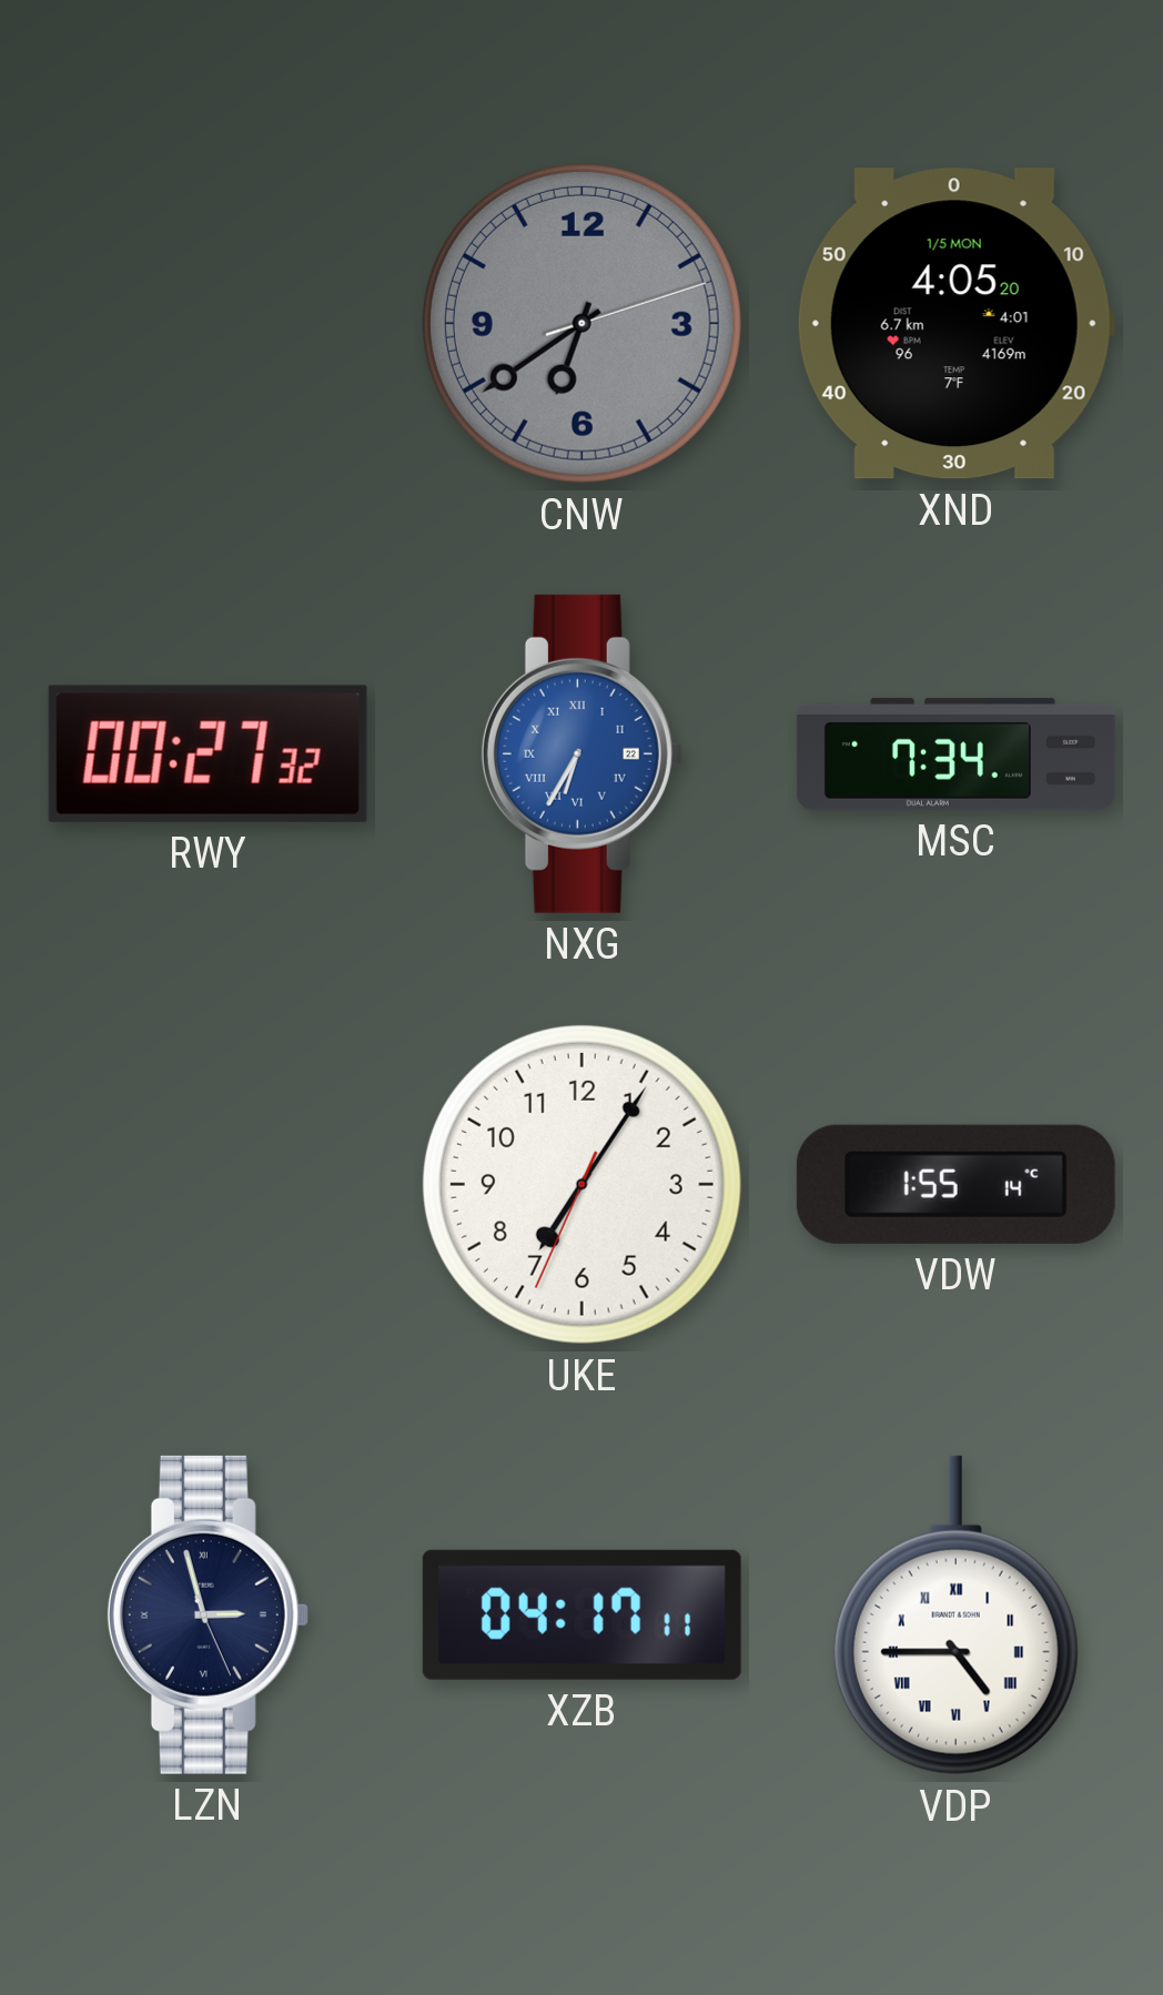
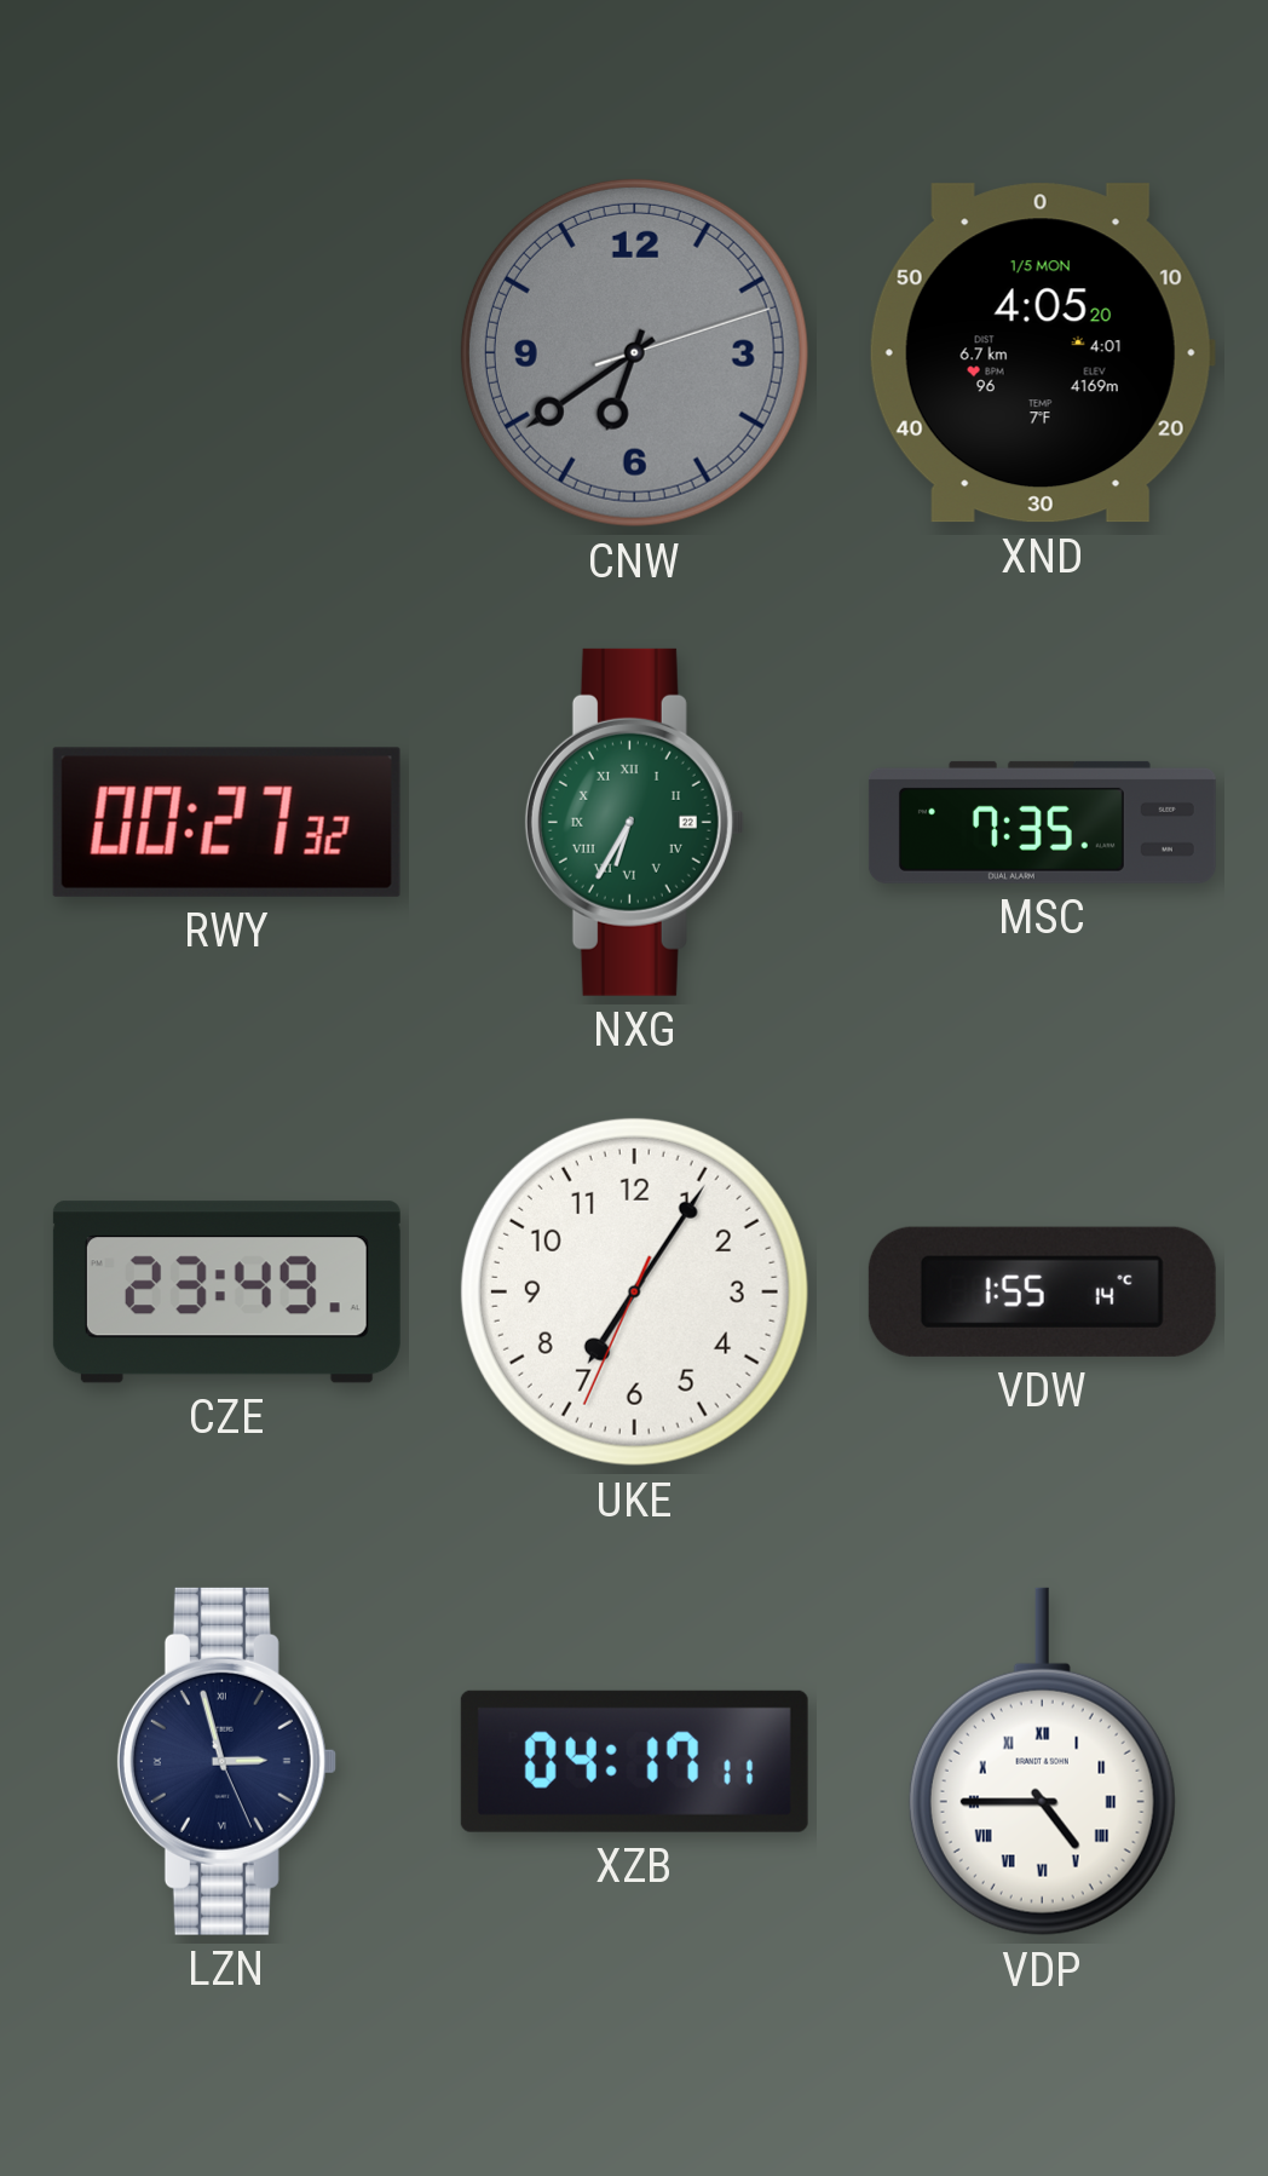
NXG dial: blue -> green (634, 822)
MSC: 7:34 -> 7:35 (1042, 822)
CZE: none -> 23:49 (226, 1293)
